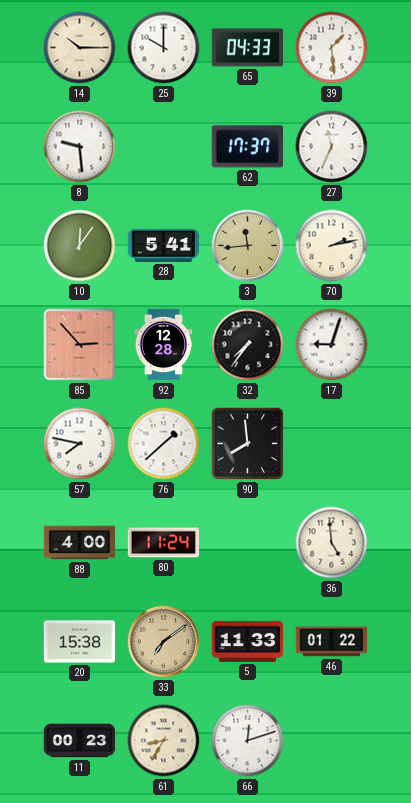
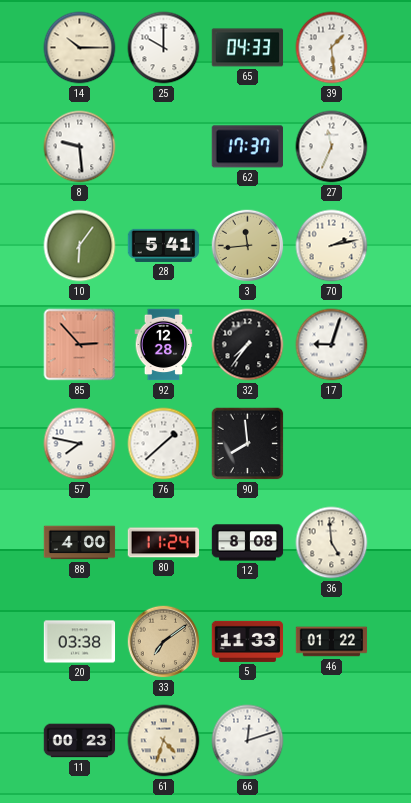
10: 12:06 -> 6:06 (80, 246)
12: none -> 8:08 (248, 543)
20: 15:38 -> 03:38 (80, 642)
61: 8:35 -> 4:33 (164, 741)
